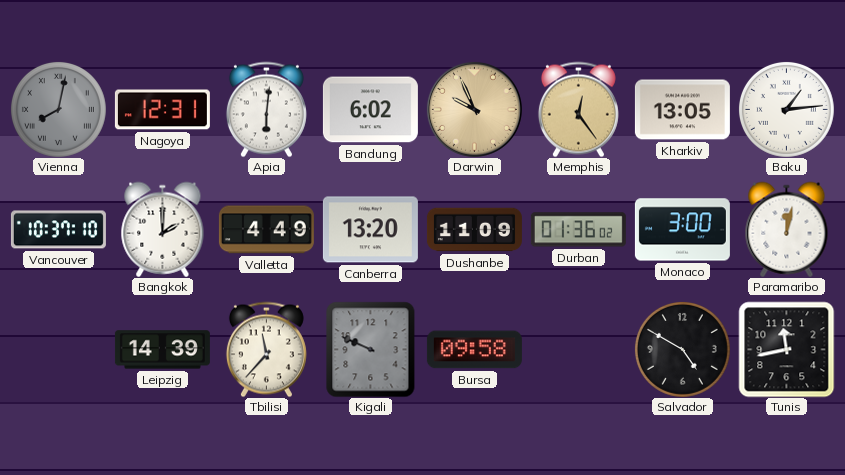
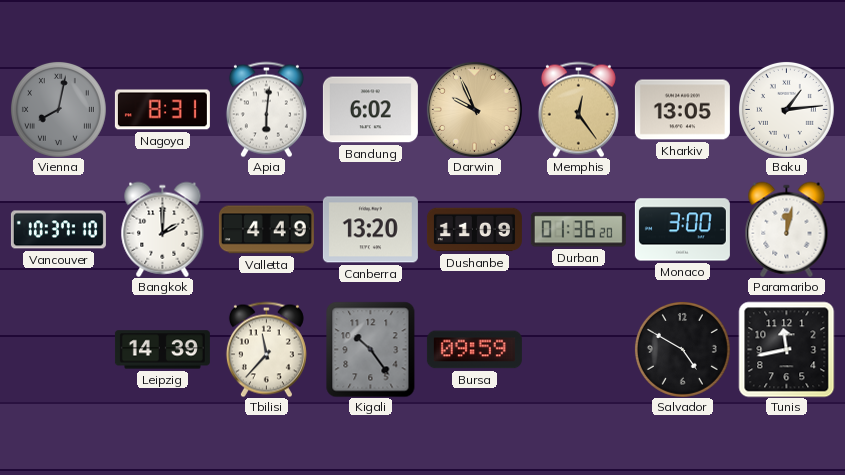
Nagoya: 12:31 -> 8:31 (162, 110)
Durban: 01:36:02 -> 01:36:20 (578, 230)
Kigali: 9:49 -> 10:24 (371, 349)
Bursa: 09:58 -> 09:59 (474, 350)
